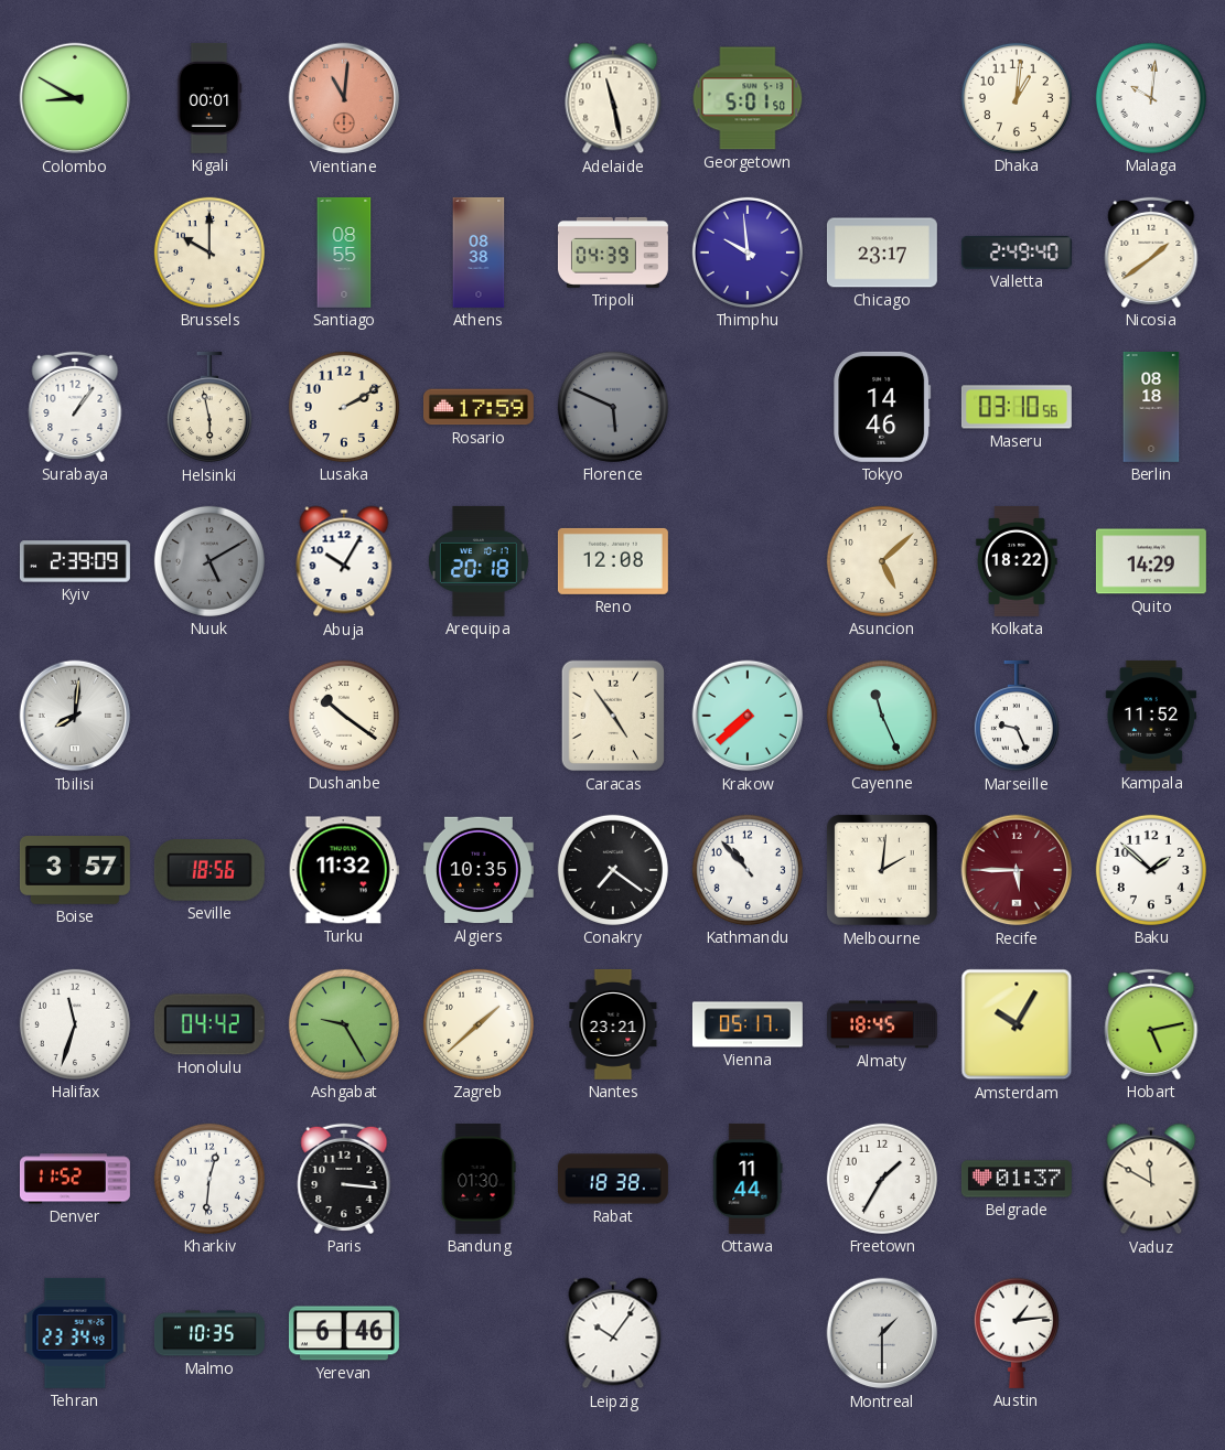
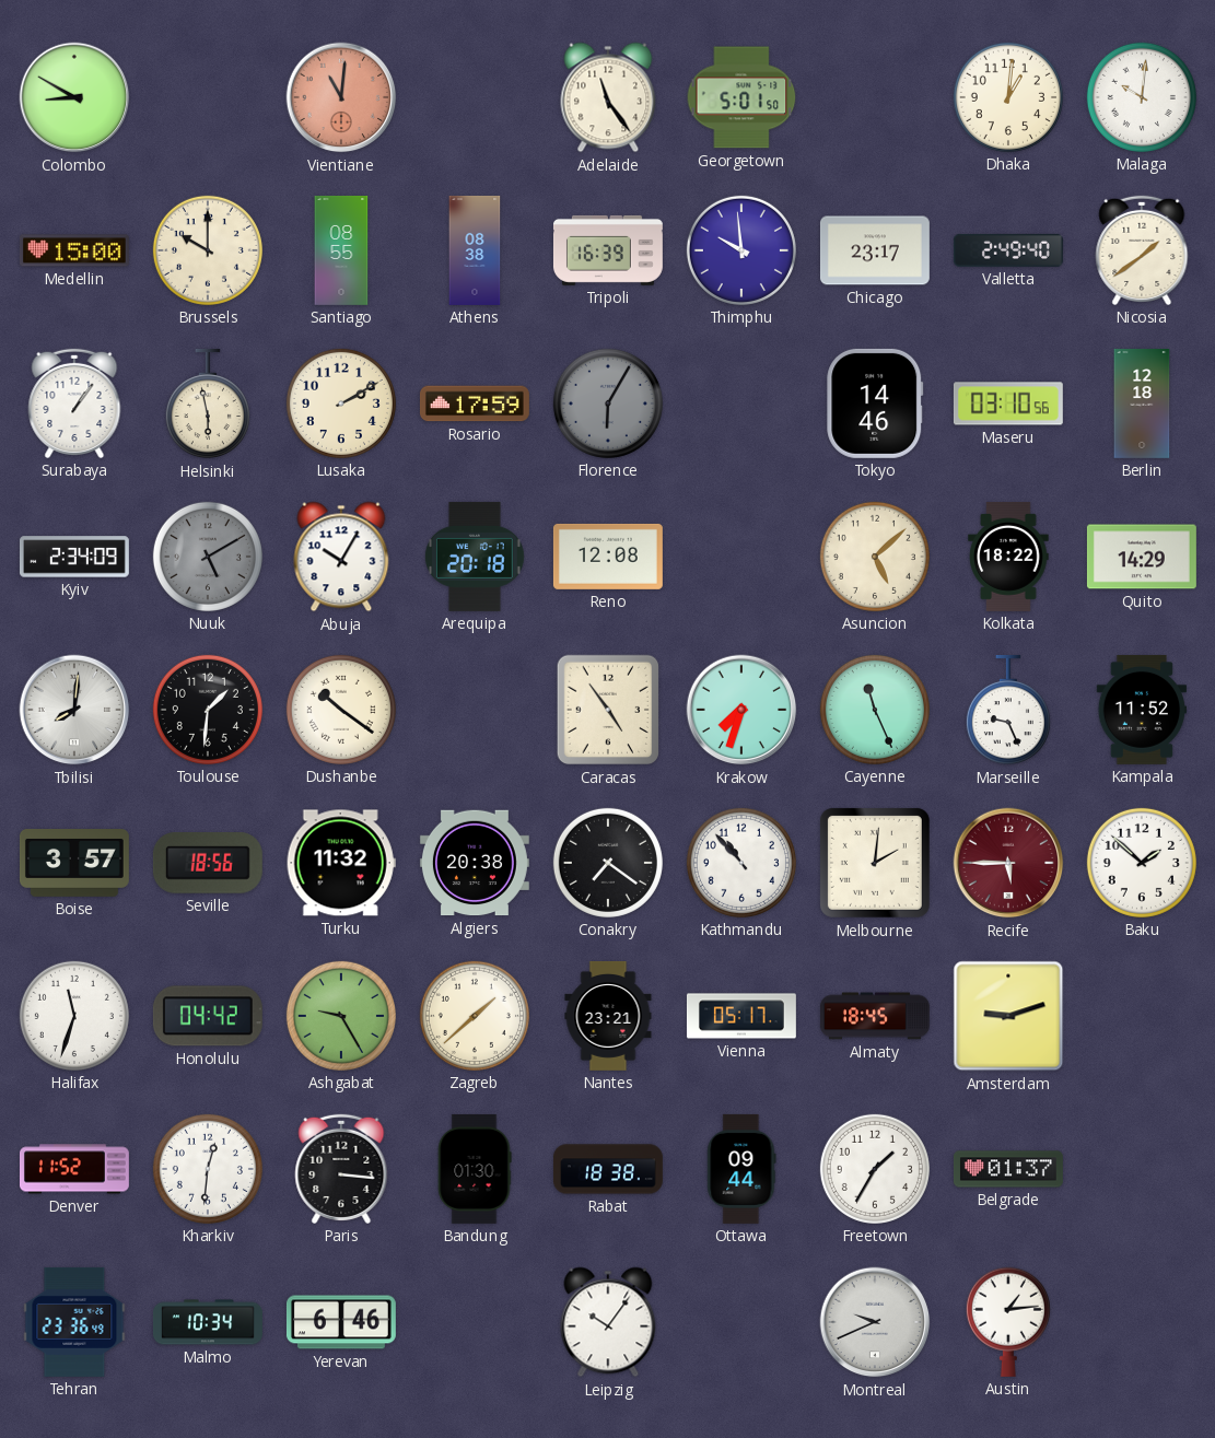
Kigali: 00:01 -> none (209, 98)
Adelaide: 11:28 -> 11:24 (608, 97)
Medellin: none -> 15:00 (74, 250)
Tripoli: 04:39 -> 16:39 (608, 250)
Florence: 5:49 -> 6:05 (608, 404)
Berlin: 08:18 -> 12:18 (1142, 404)
Kyiv: 2:39 -> 2:34 (74, 557)
Toulouse: none -> 1:31 (208, 710)
Krakow: 7:38 -> 7:33 (741, 710)
Algiers: 10:35 -> 20:38 (475, 863)
Amsterdam: 10:05 -> 9:12 (1008, 1016)
Hobart: 5:13 -> none (1151, 1024)
Ottawa: 11:44 -> 09:44 (741, 1169)
Vaduz: 11:50 -> none (1151, 1179)
Tehran: 23:34 -> 23:36 (74, 1322)
Malmo: 10:35 -> 10:34 (208, 1322)
Montreal: 1:30 -> 9:41 (875, 1322)
